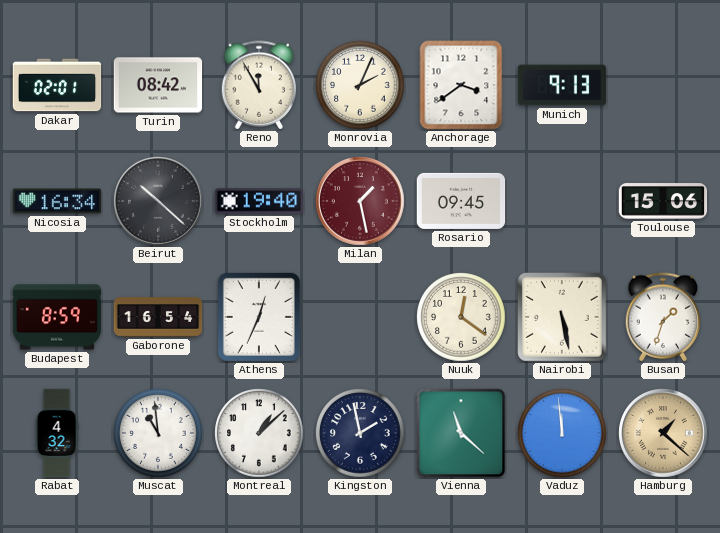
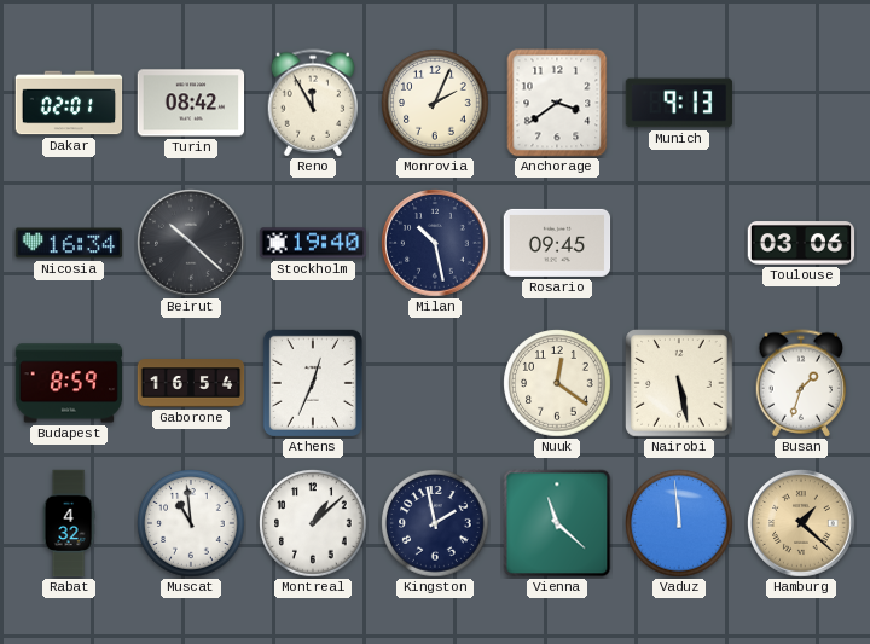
Milan: 1:28 -> 10:28 (435, 243)
Milan dial: burgundy -> navy (435, 243)
Toulouse: 15:06 -> 03:06 (801, 243)
